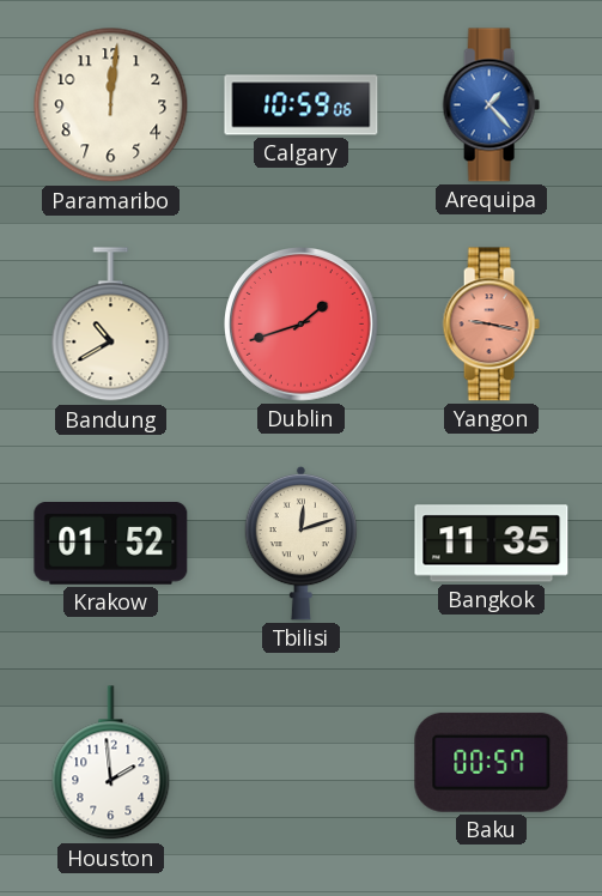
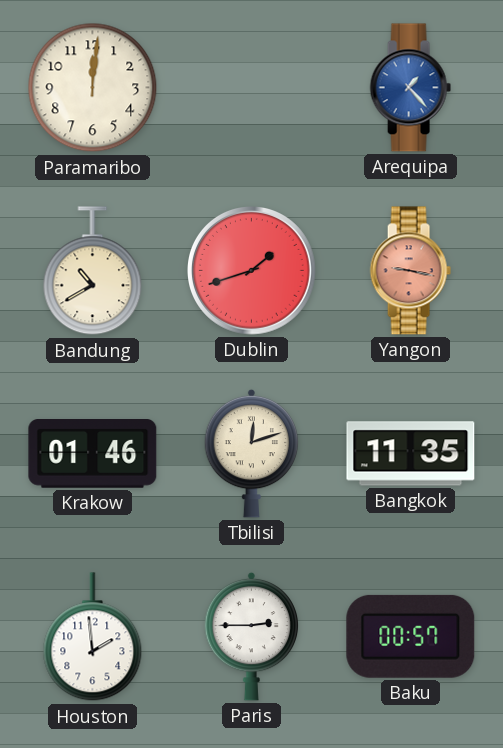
Calgary: 10:59 -> none (302, 105)
Krakow: 01:52 -> 01:46 (93, 454)
Paris: none -> 2:45 (252, 636)
